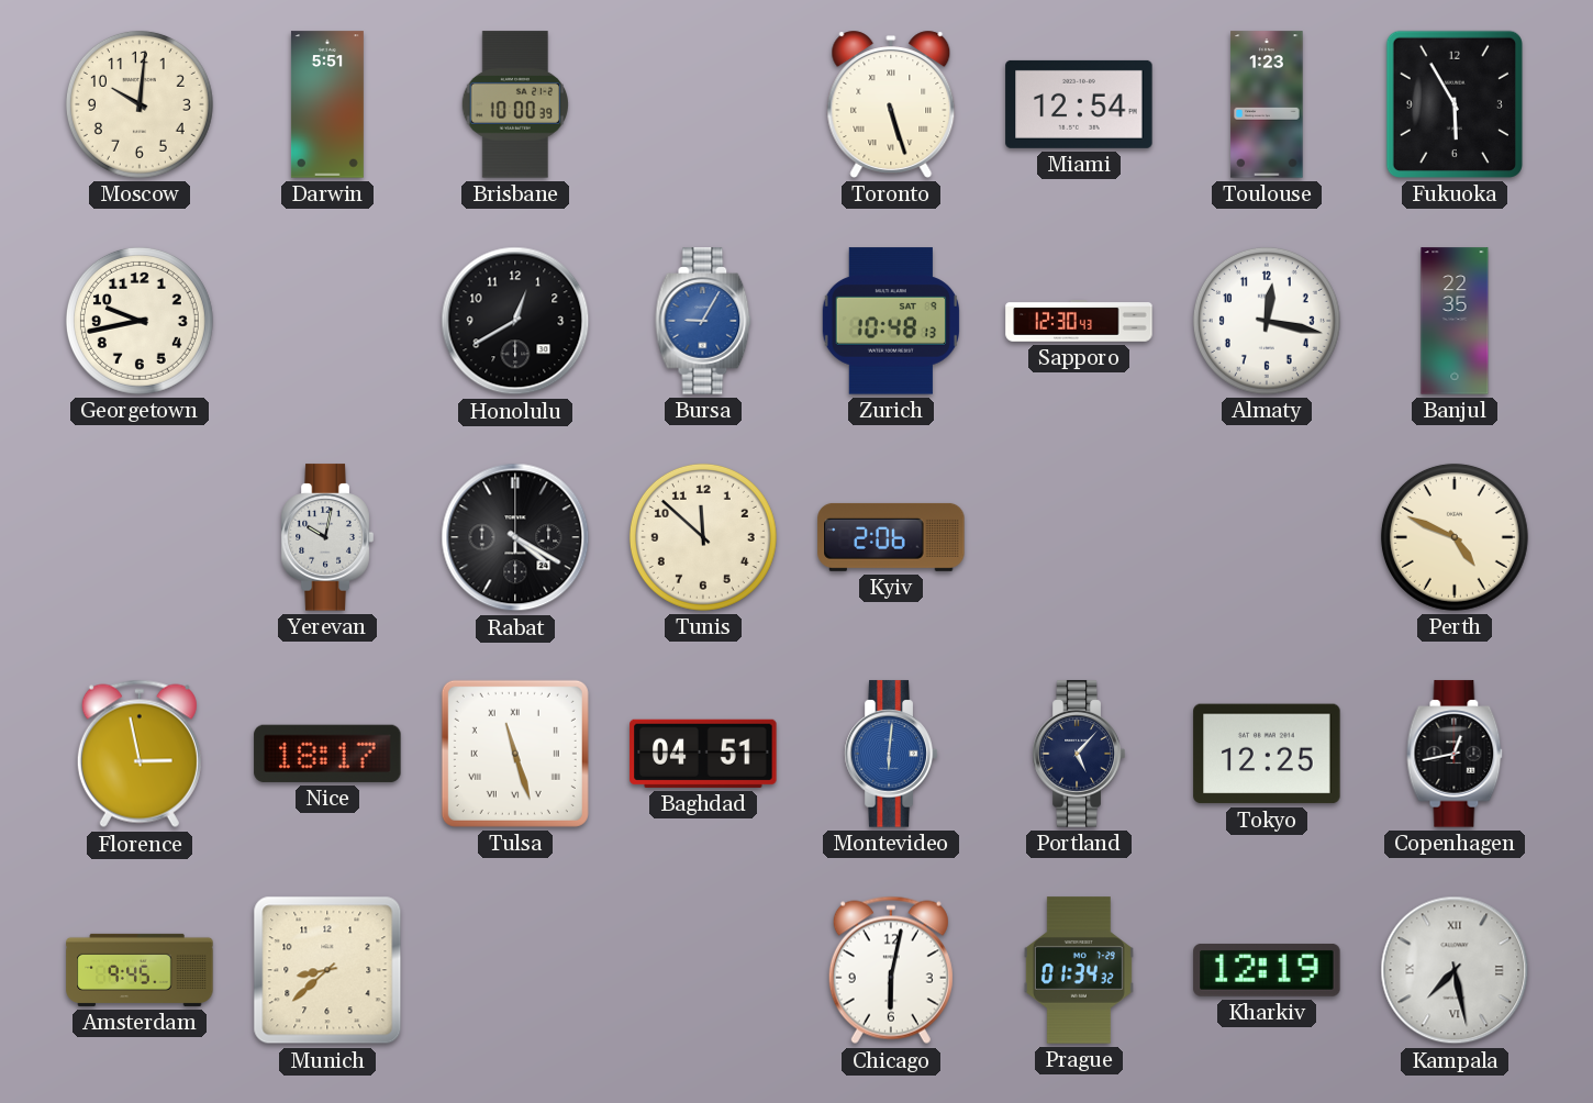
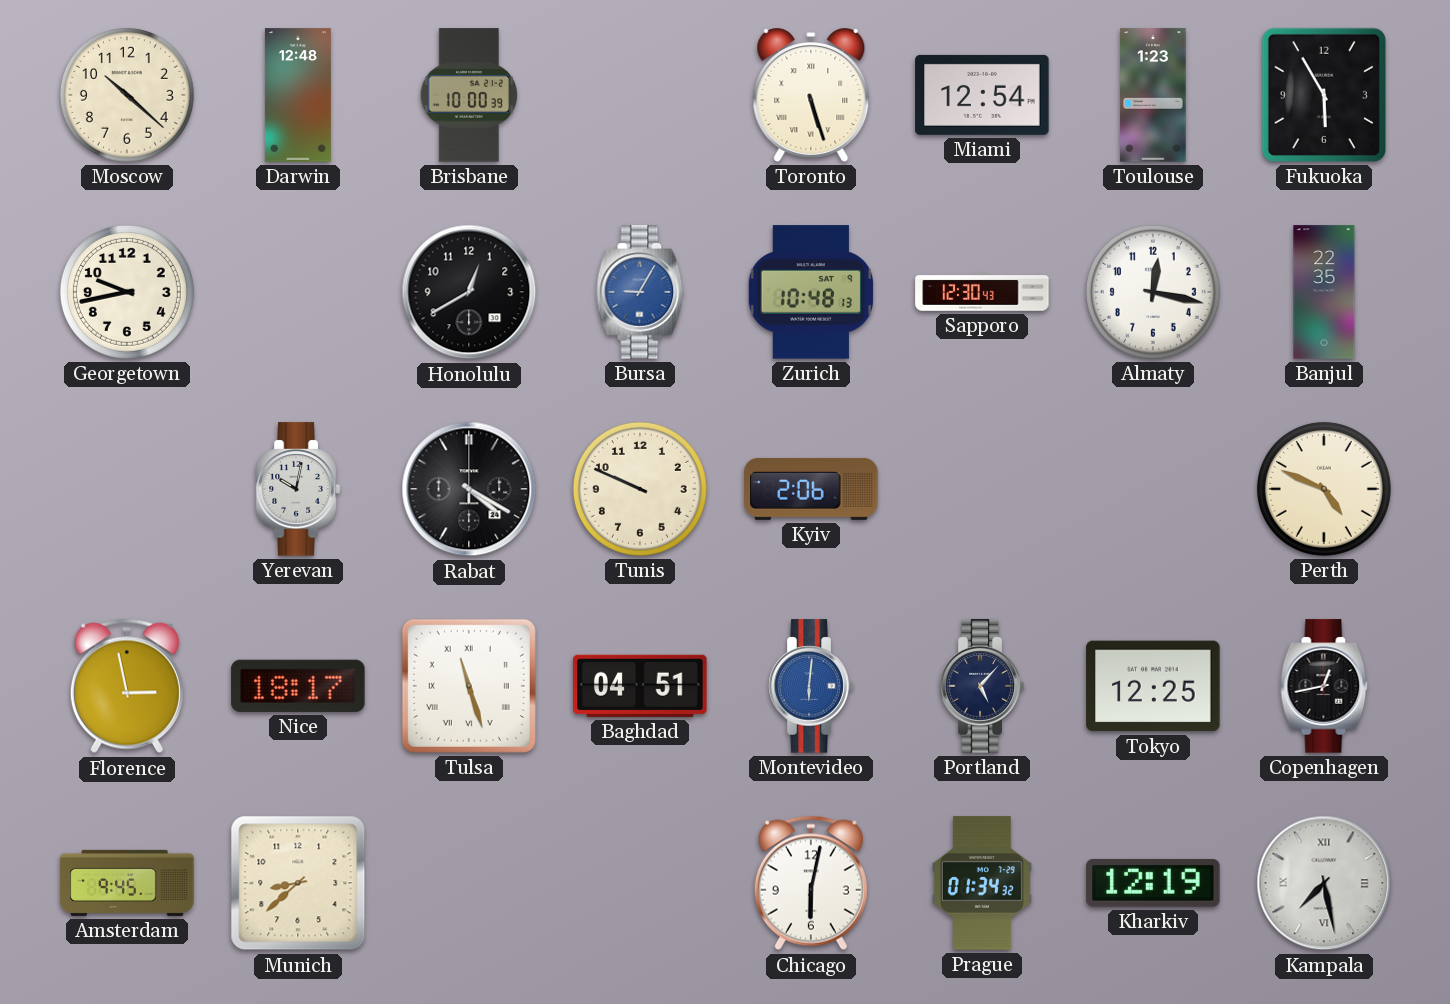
Moscow: 10:01 -> 10:22 (127, 95)
Darwin: 5:51 -> 12:48 (298, 95)
Tunis: 11:52 -> 9:49 (640, 489)
